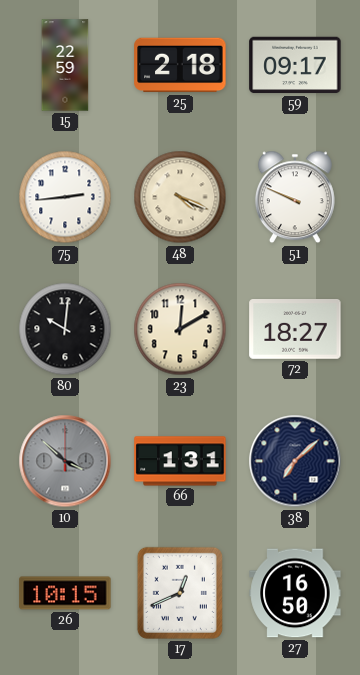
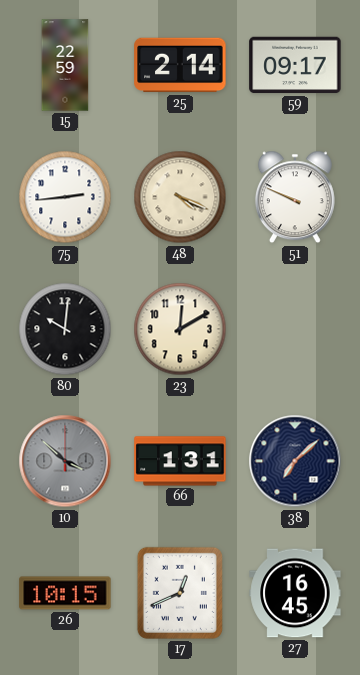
25: 2:18 -> 2:14 (180, 65)
72: 18:27 -> none (295, 330)
27: 16:50 -> 16:45 (295, 593)
